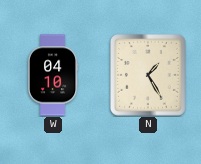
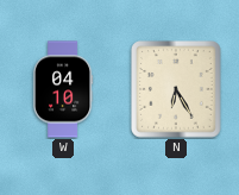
N: 1:25 -> 6:25 (177, 90)
